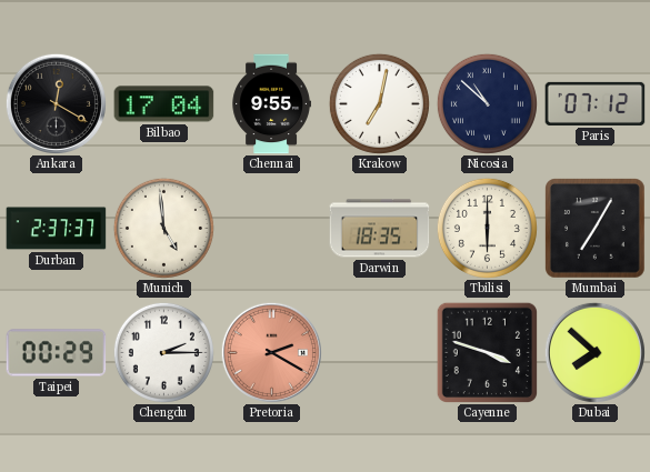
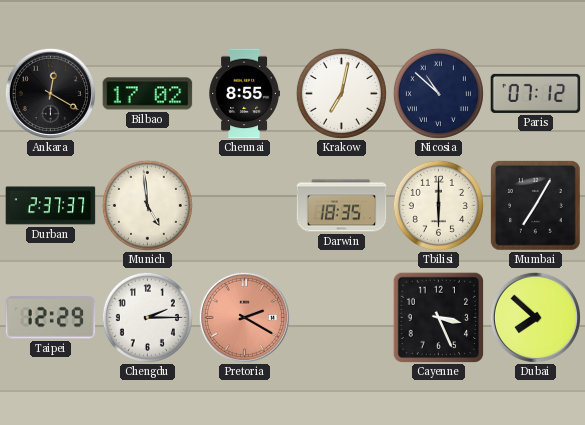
Bilbao: 17:04 -> 17:02 (148, 94)
Chennai: 9:55 -> 8:55 (244, 94)
Taipei: 00:29 -> 12:29 (51, 318)
Cayenne: 3:48 -> 3:26 (438, 317)
